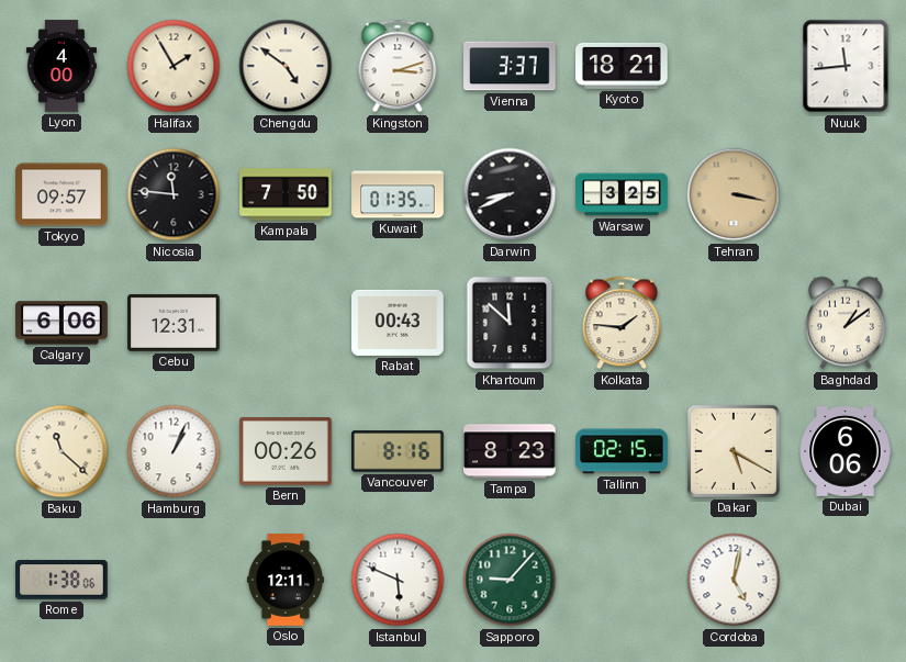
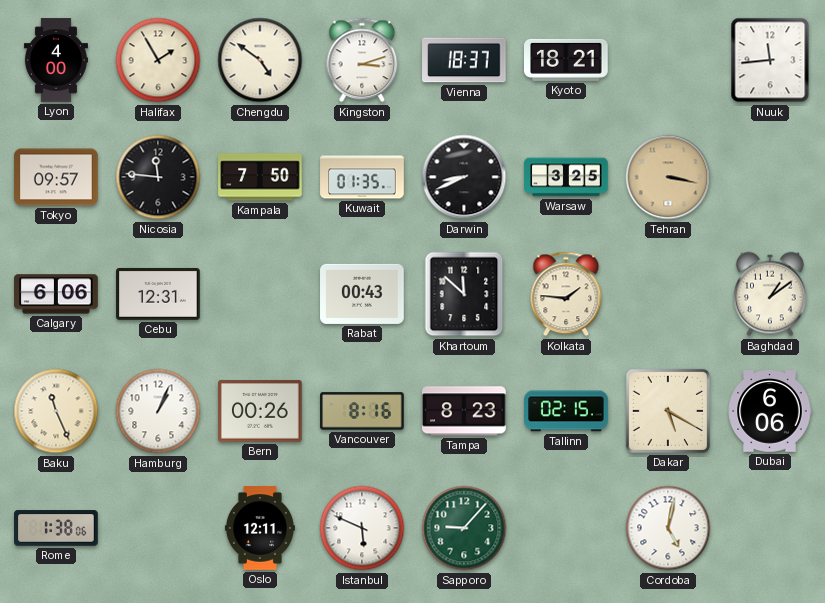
Vienna: 3:37 -> 18:37 (464, 60)
Baku: 11:22 -> 11:26 (56, 411)
